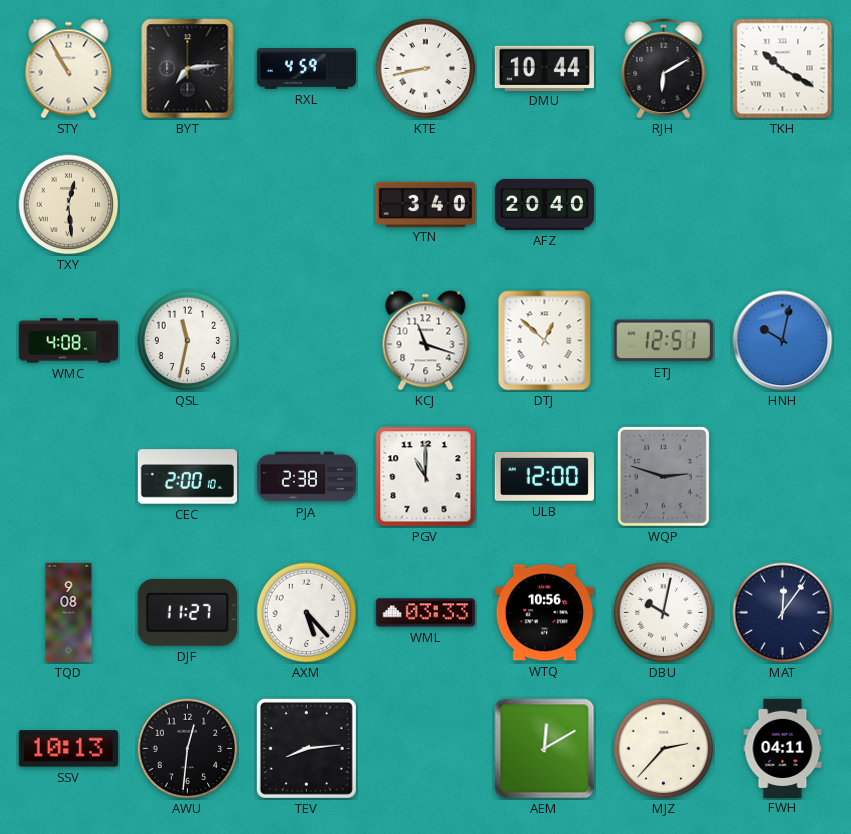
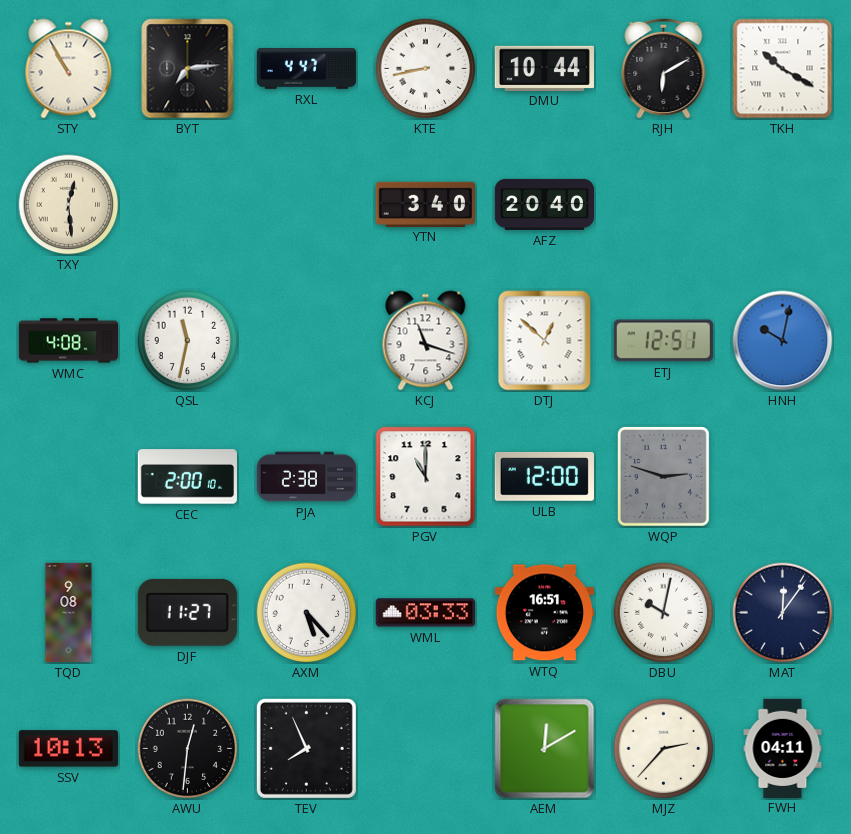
RXL: 4:59 -> 4:47 (306, 69)
WTQ: 10:56 -> 16:51 (544, 613)
TEV: 8:14 -> 7:56 (306, 748)
